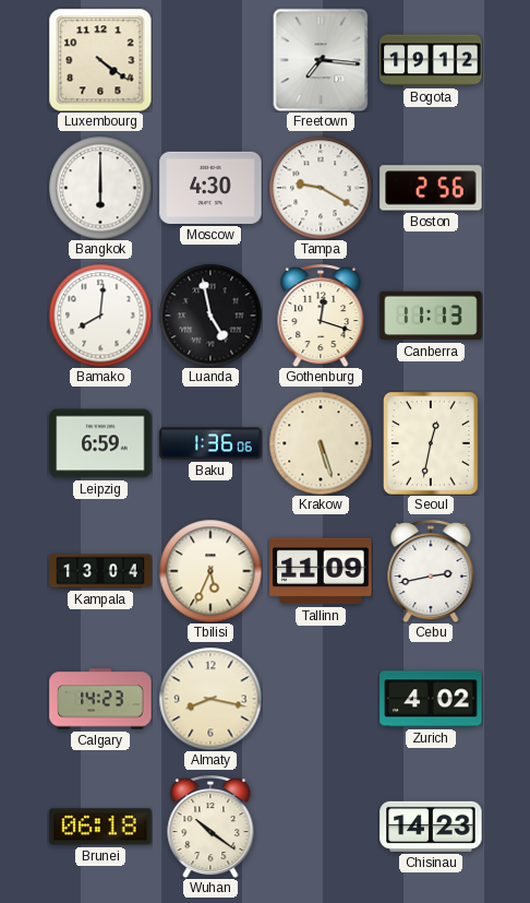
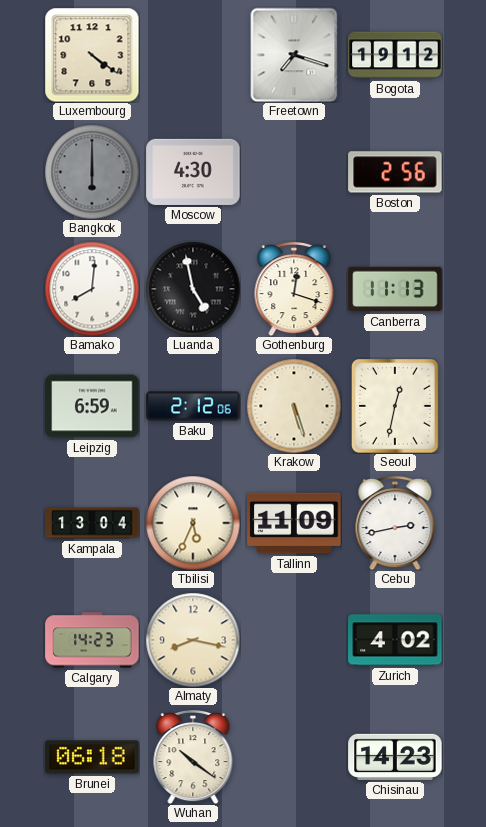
Freetown: 7:16 -> 7:18 (294, 55)
Bangkok dial: white -> grey (92, 172)
Tampa: 9:20 -> none (321, 188)
Baku: 1:36 -> 2:12 (193, 406)
